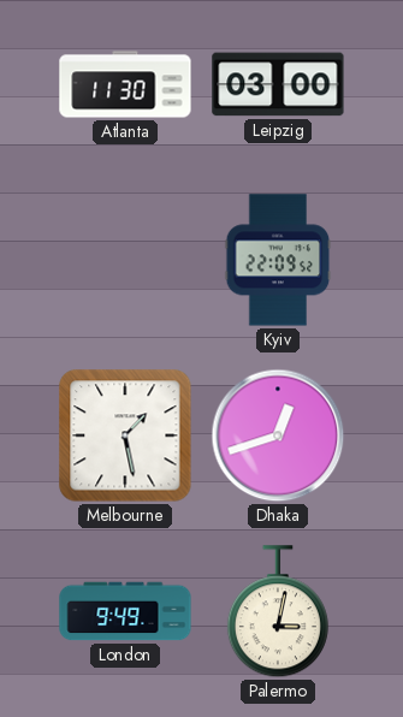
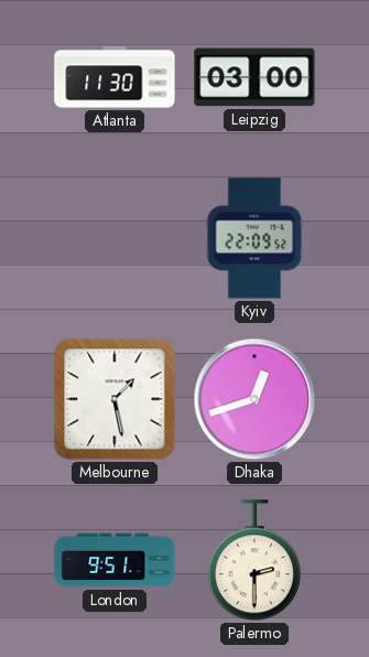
London: 9:49 -> 9:51 (115, 560)
Palermo: 3:02 -> 2:30 (254, 561)
